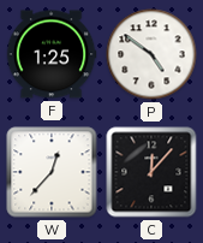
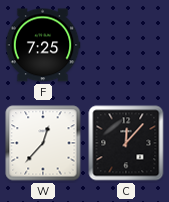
F: 1:25 -> 7:25 (43, 45)
P: 4:51 -> none (151, 54)
